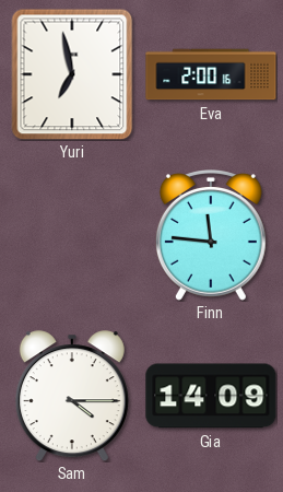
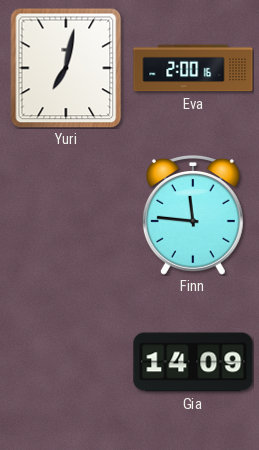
Yuri: 6:58 -> 7:02 (66, 68)
Sam: 4:15 -> none (72, 396)
